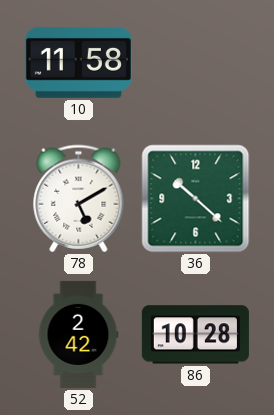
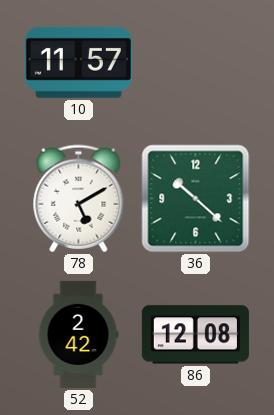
10: 11:58 -> 11:57 (78, 62)
86: 10:28 -> 12:08 (195, 335)
